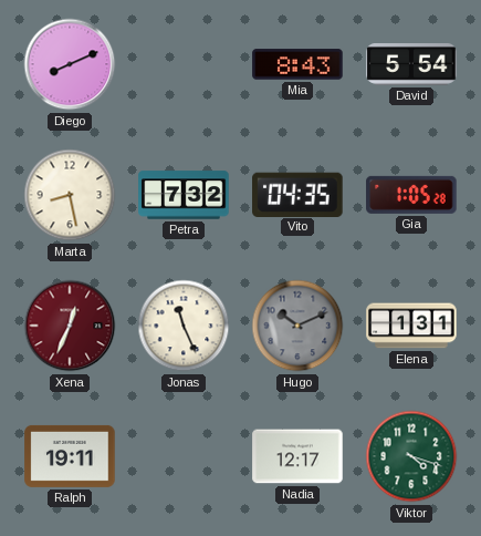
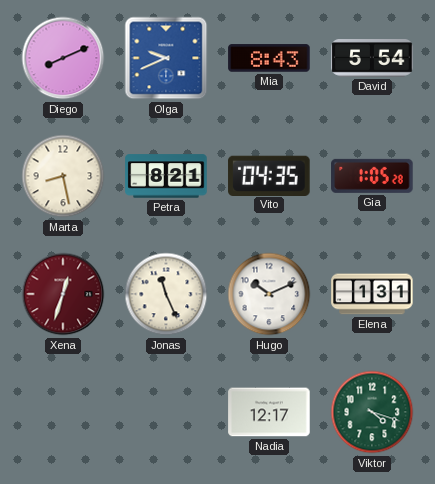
Olga: none -> 9:41 (166, 58)
Petra: 7:32 -> 8:21 (166, 176)
Xena: 12:34 -> 12:33 (63, 294)
Hugo dial: grey -> white (269, 294)
Ralph: 19:11 -> none (70, 456)
